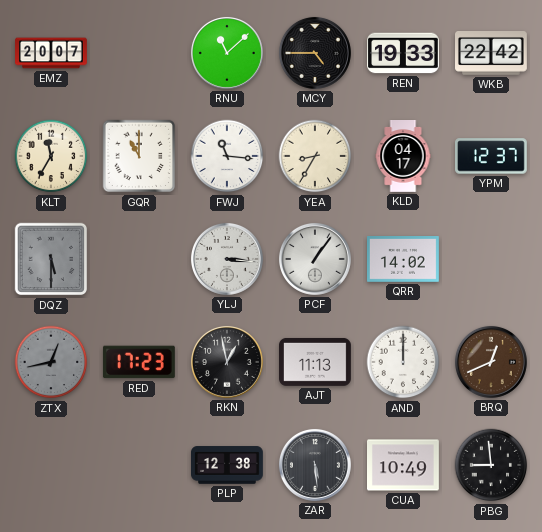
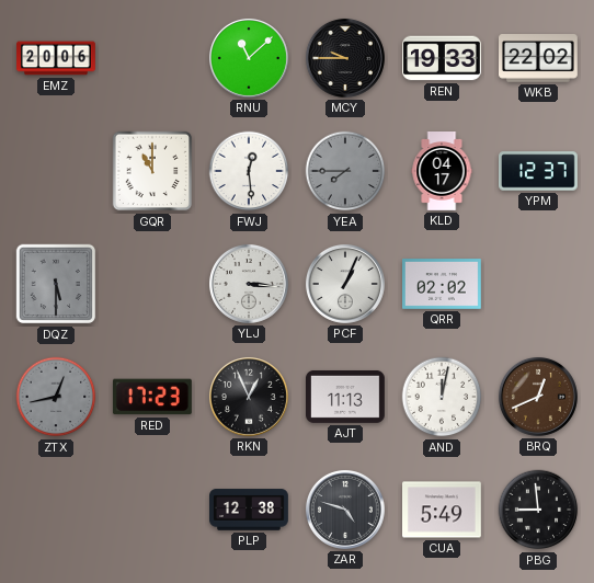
EMZ: 20:07 -> 20:06 (56, 58)
MCY: 4:45 -> 9:45 (345, 58)
WKB: 22:42 -> 22:02 (539, 59)
KLT: 11:35 -> none (51, 156)
FWJ: 11:16 -> 12:29 (249, 171)
YEA: 8:35 -> 7:45 (345, 171)
YEA dial: cream -> grey (345, 171)
PCF: 1:06 -> 1:04 (345, 284)
QRR: 14:02 -> 02:02 (443, 285)
RKN: 12:58 -> 12:56 (249, 397)
AND: 12:00 -> 12:02 (442, 397)
ZAR: 5:29 -> 4:48 (345, 510)
CUA: 10:49 -> 5:49 (443, 510)
